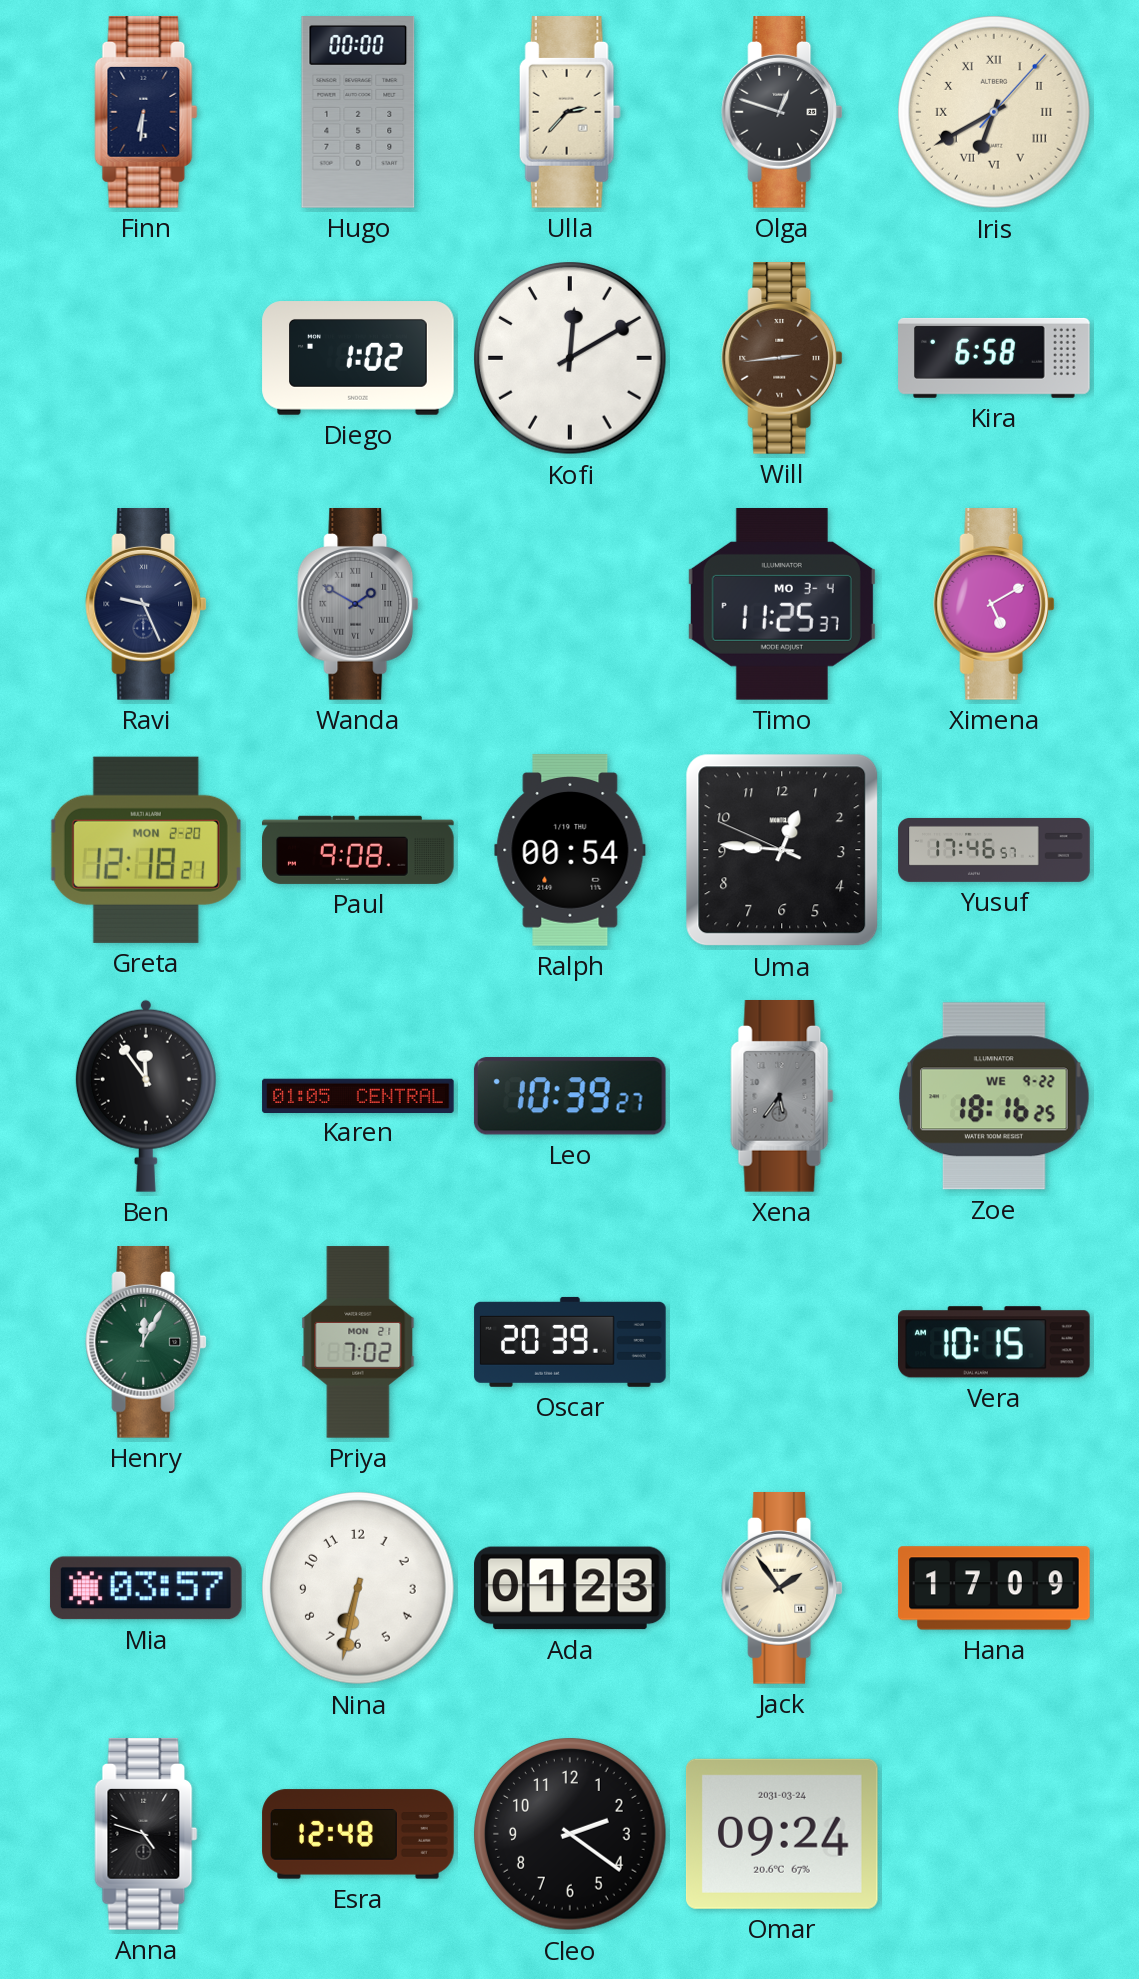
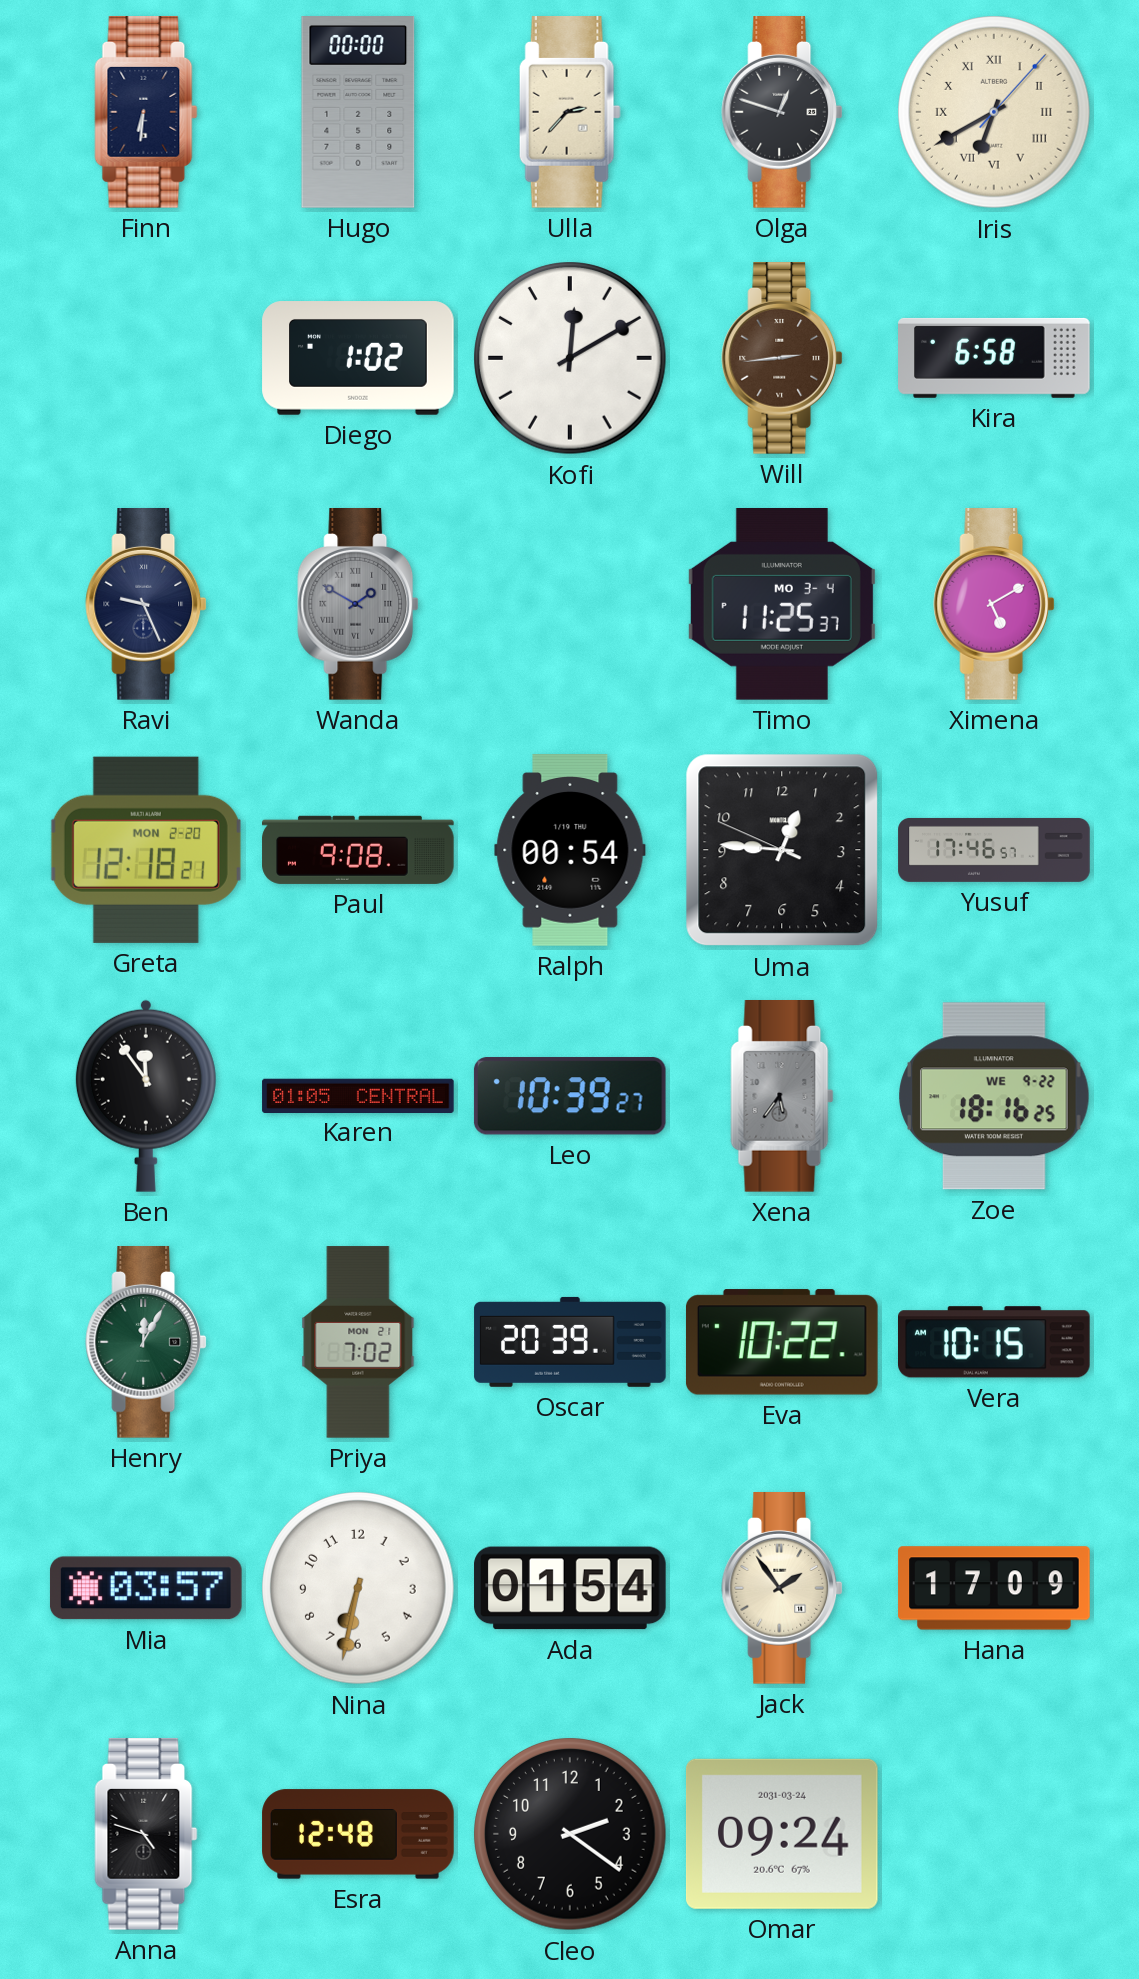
Eva: none -> 10:22 (782, 1342)
Ada: 01:23 -> 01:54 (570, 1588)
